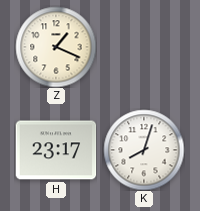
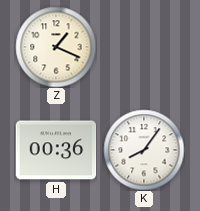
H: 23:17 -> 00:36 (56, 150)
K: 8:03 -> 8:06 (144, 150)
